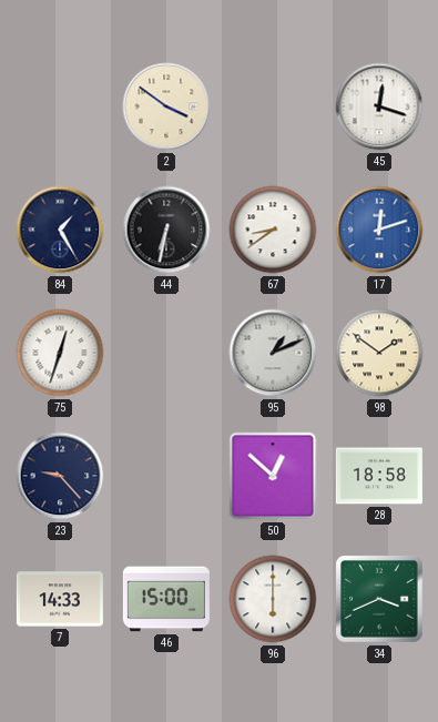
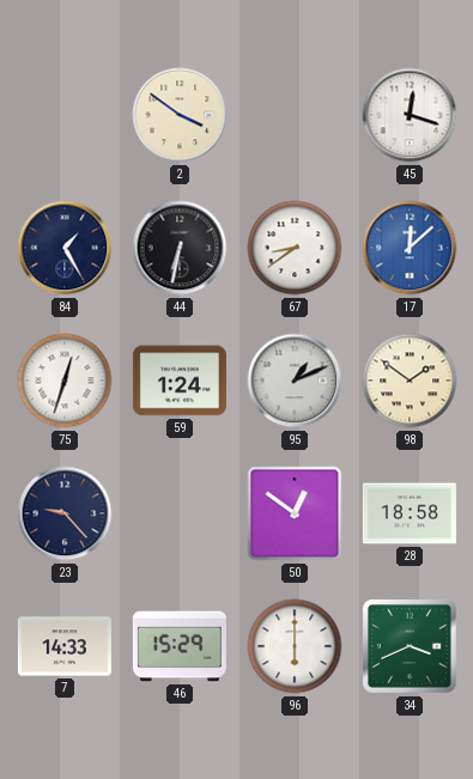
17: 12:12 -> 12:08 (410, 248)
59: none -> 1:24 (180, 381)
50: 12:52 -> 12:51 (295, 513)
46: 15:00 -> 15:29 (180, 646)
